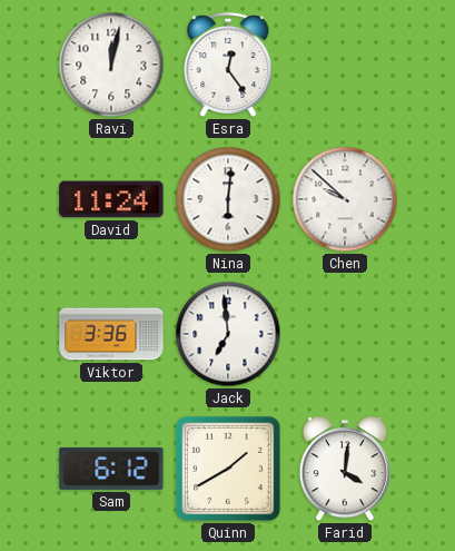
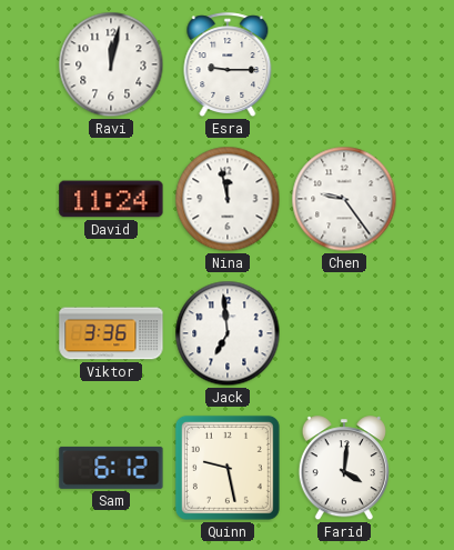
Esra: 12:24 -> 9:15 (228, 66)
Nina: 6:01 -> 11:58 (228, 199)
Chen: 9:52 -> 9:24 (344, 199)
Quinn: 1:40 -> 9:28 (228, 468)
